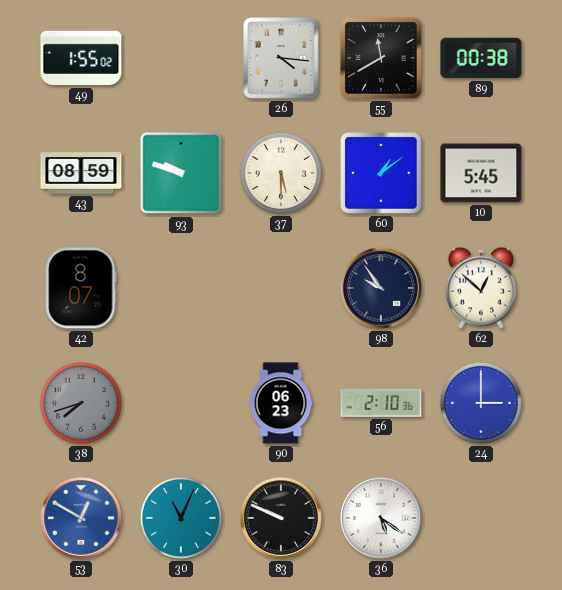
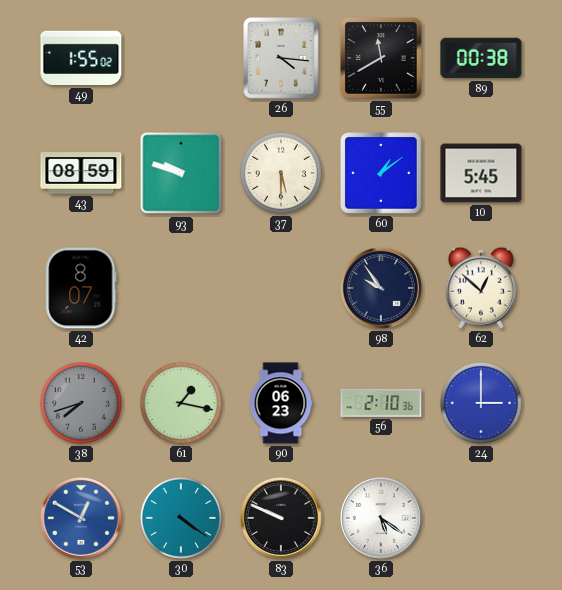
61: none -> 1:17 (181, 403)
30: 11:04 -> 4:21 (181, 518)
